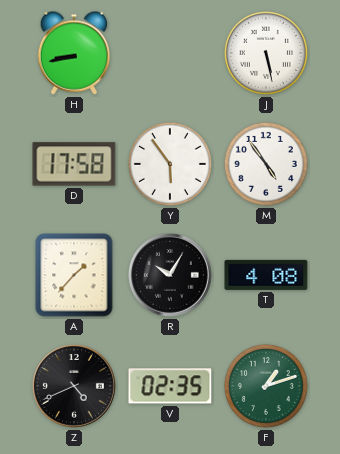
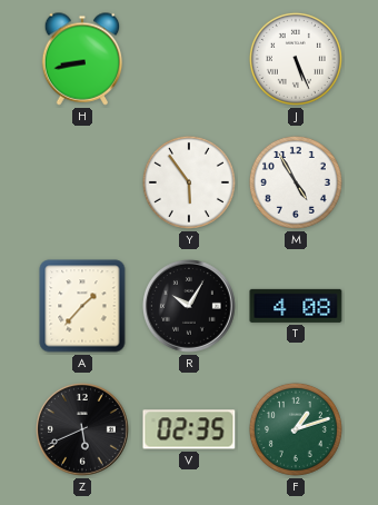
J: 5:28 -> 5:26 (296, 59)
D: 17:58 -> none (74, 164)
M: 4:54 -> 4:55 (296, 182)
Z: 4:41 -> 5:41 (83, 430)
